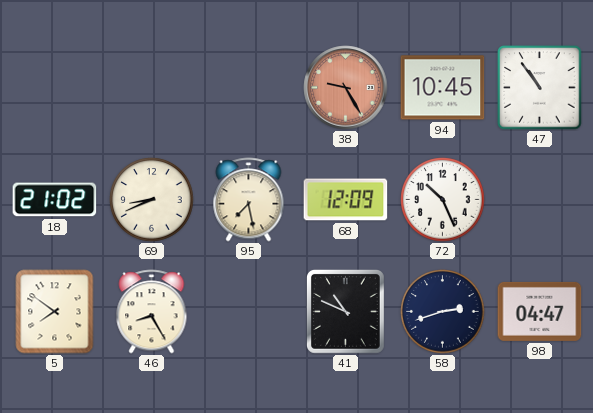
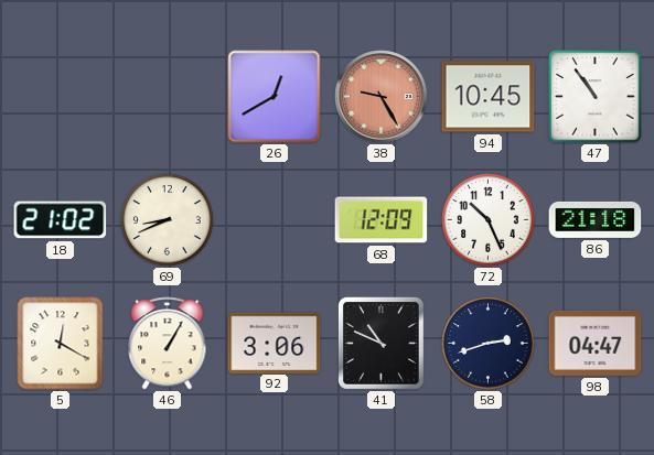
26: none -> 12:40 (275, 97)
95: 7:28 -> none (249, 200)
86: none -> 21:18 (596, 219)
5: 7:51 -> 12:20 (61, 344)
46: 8:25 -> 1:05 (168, 344)
92: none -> 3:06 (275, 343)
